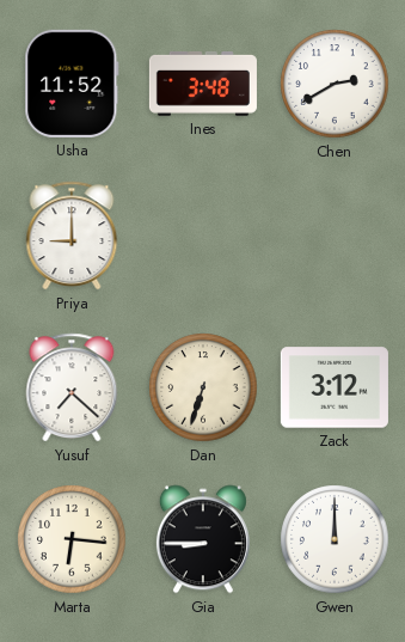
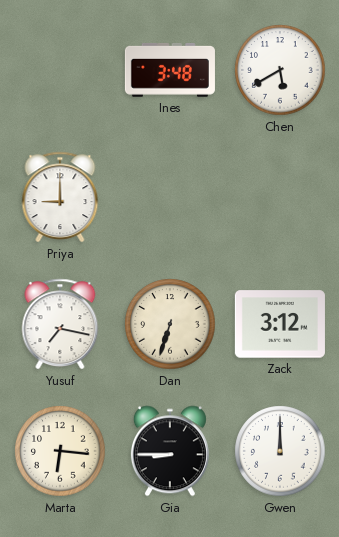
Usha: 11:52 -> none (72, 84)
Chen: 2:40 -> 5:40 (280, 70)
Yusuf: 7:22 -> 7:17 (60, 324)
